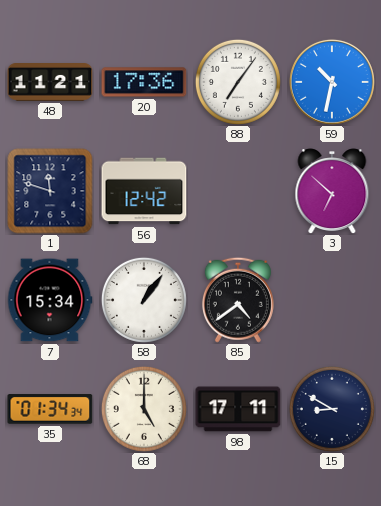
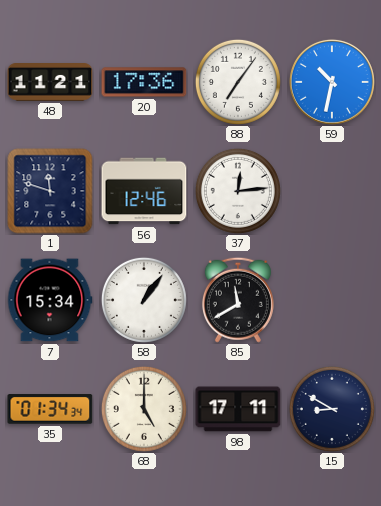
56: 12:42 -> 12:46 (144, 191)
37: none -> 12:14 (238, 191)
3: 6:52 -> none (332, 191)
85: 4:39 -> 11:40 (238, 300)
